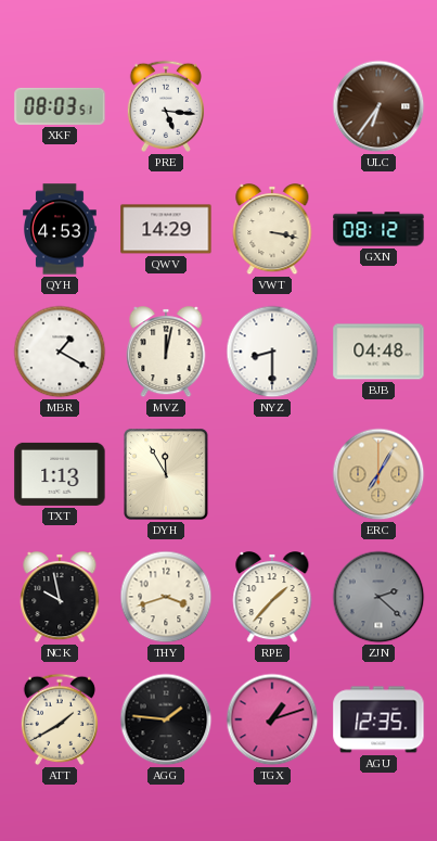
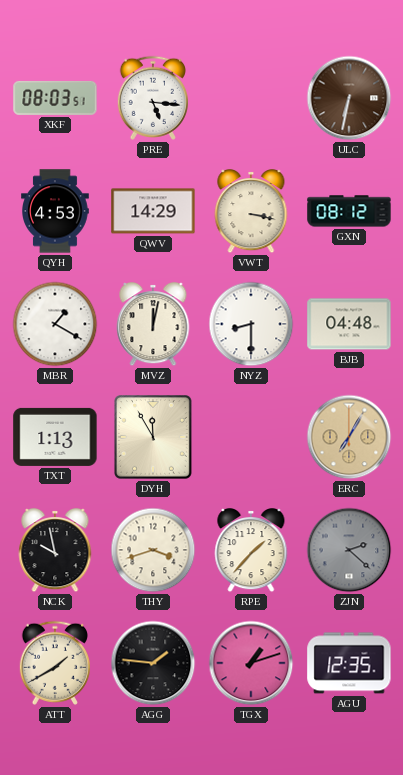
ULC: 6:36 -> 6:32 (349, 98)
